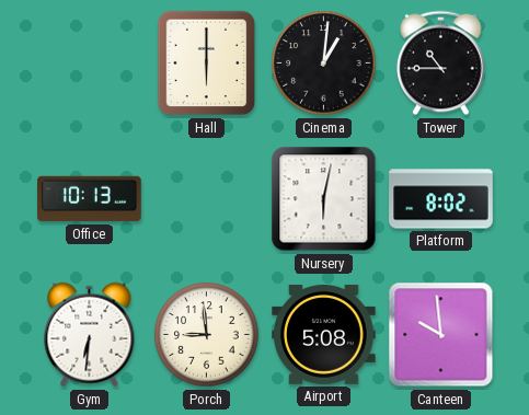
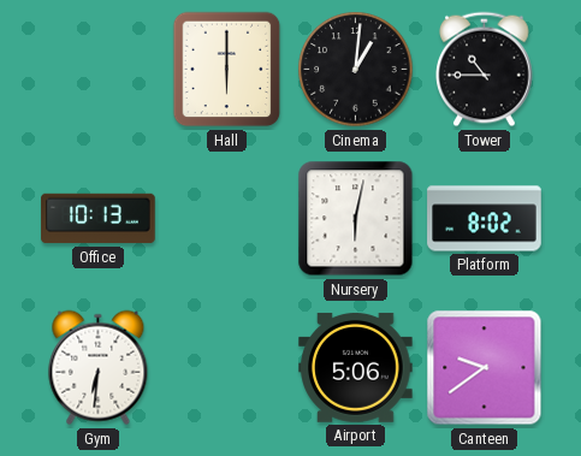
Porch: 8:59 -> none (207, 335)
Airport: 5:08 -> 5:06 (356, 367)
Canteen: 9:59 -> 9:39 (485, 368)
